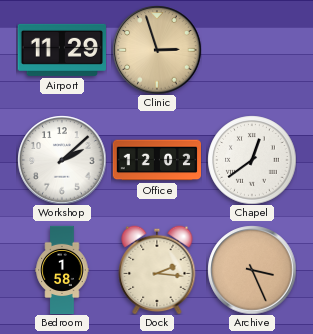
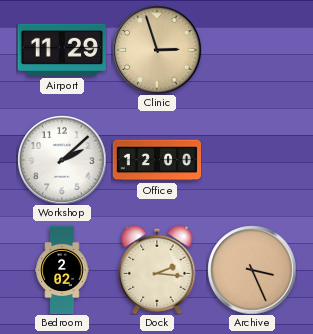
Office: 12:02 -> 12:00 (156, 160)
Chapel: 12:39 -> none (252, 160)
Bedroom: 1:58 -> 2:02 (62, 270)
